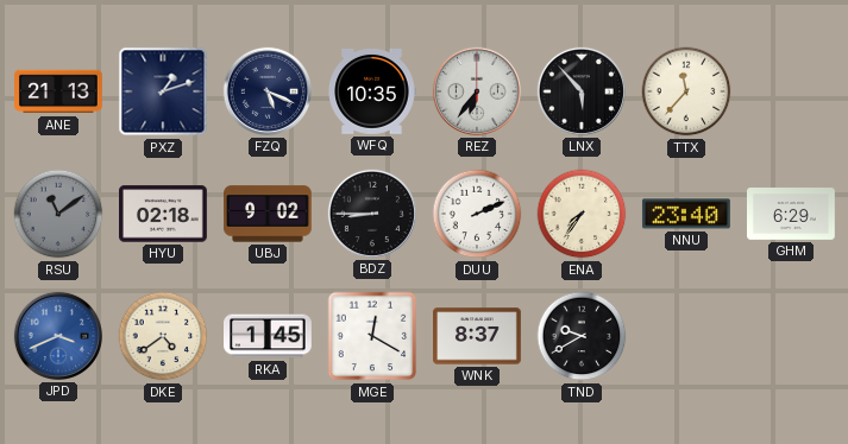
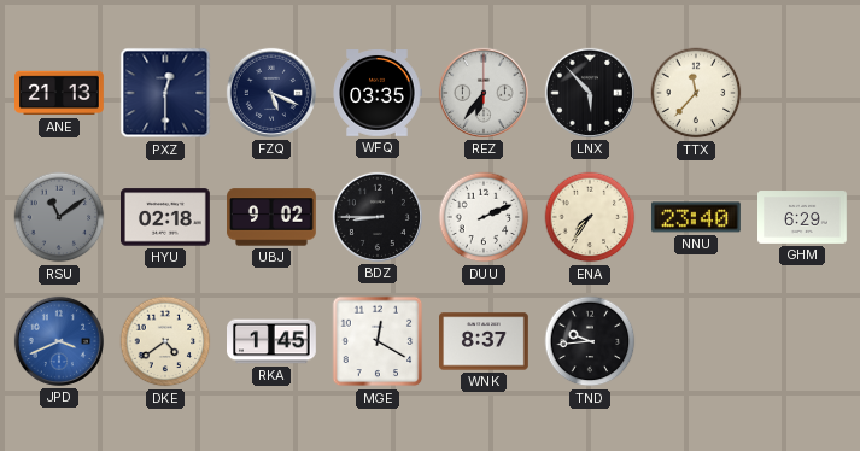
PXZ: 1:12 -> 12:30 (165, 93)
WFQ: 10:35 -> 03:35 (378, 94)
TND: 9:40 -> 9:44 (590, 341)
